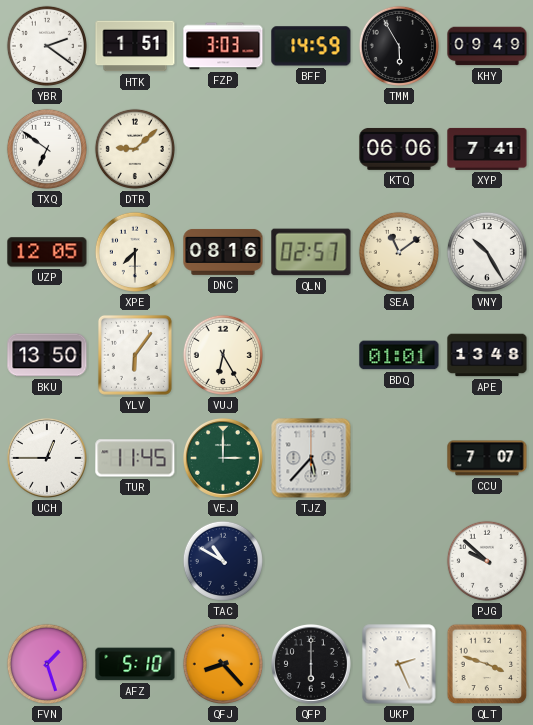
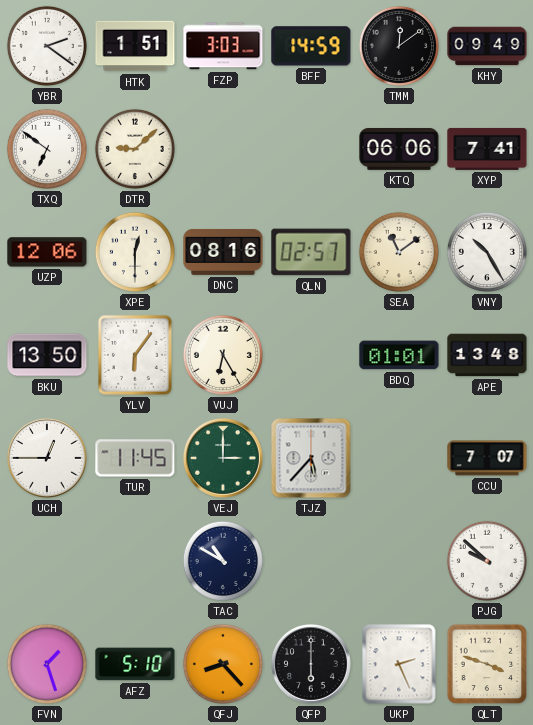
TMM: 5:55 -> 12:09 (399, 46)
UZP: 12:05 -> 12:06 (47, 252)
XPE: 7:30 -> 12:30 (135, 252)
